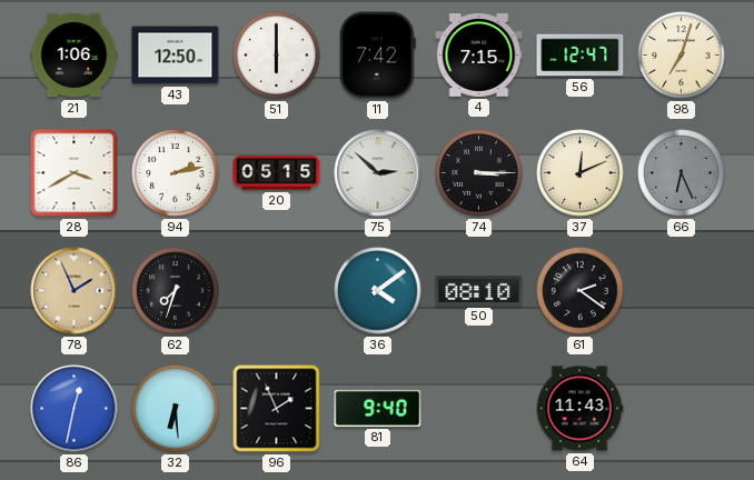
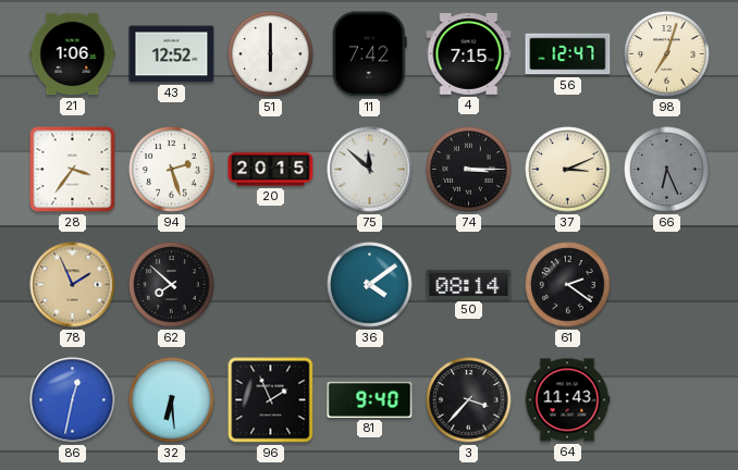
43: 12:50 -> 12:52 (172, 54)
28: 3:40 -> 3:36 (73, 170)
94: 2:13 -> 2:27 (172, 170)
20: 05:15 -> 20:15 (271, 170)
75: 2:52 -> 11:52 (370, 170)
37: 12:11 -> 3:11 (568, 170)
62: 7:33 -> 7:52 (172, 285)
50: 08:10 -> 08:14 (469, 284)
3: none -> 3:37 (469, 400)
